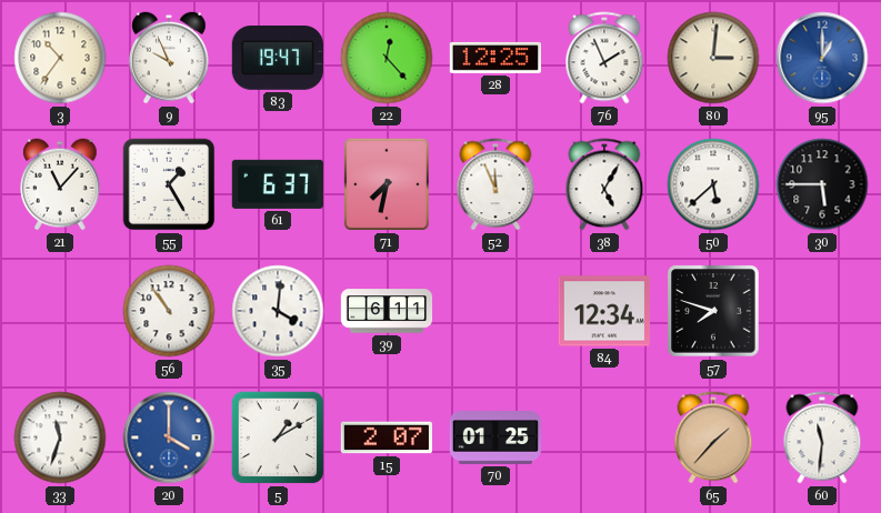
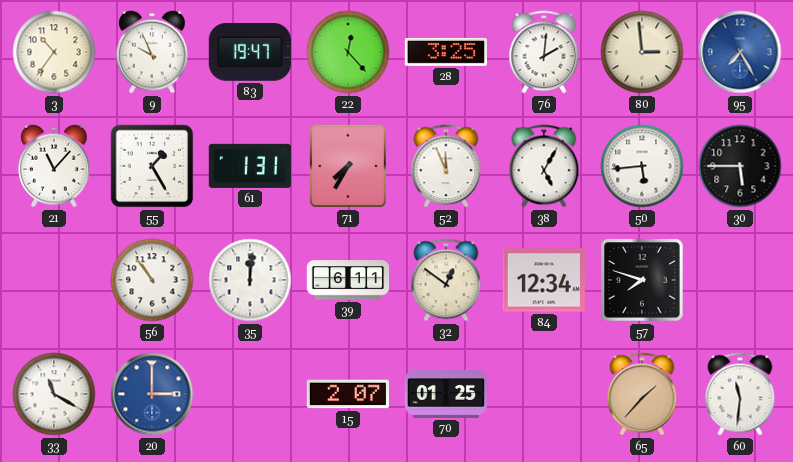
28: 12:25 -> 3:25 (445, 52)
76: 1:56 -> 2:01 (544, 52)
80: 3:01 -> 2:59 (642, 52)
95: 1:00 -> 7:25 (740, 52)
61: 6:37 -> 1:31 (250, 166)
71: 7:32 -> 7:35 (348, 166)
50: 5:38 -> 5:44 (642, 166)
35: 4:01 -> 12:01 (250, 280)
32: none -> 12:51 (446, 280)
33: 11:33 -> 11:20 (54, 394)
20: 4:00 -> 3:00 (152, 394)
5: 1:10 -> none (278, 437)
